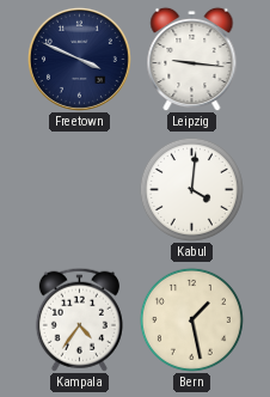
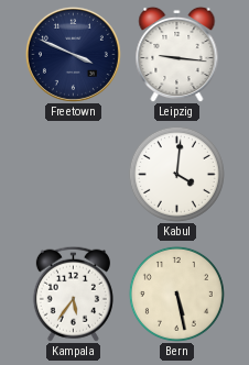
Kampala: 4:36 -> 5:36 (73, 294)
Bern: 1:28 -> 5:28 (176, 294)
